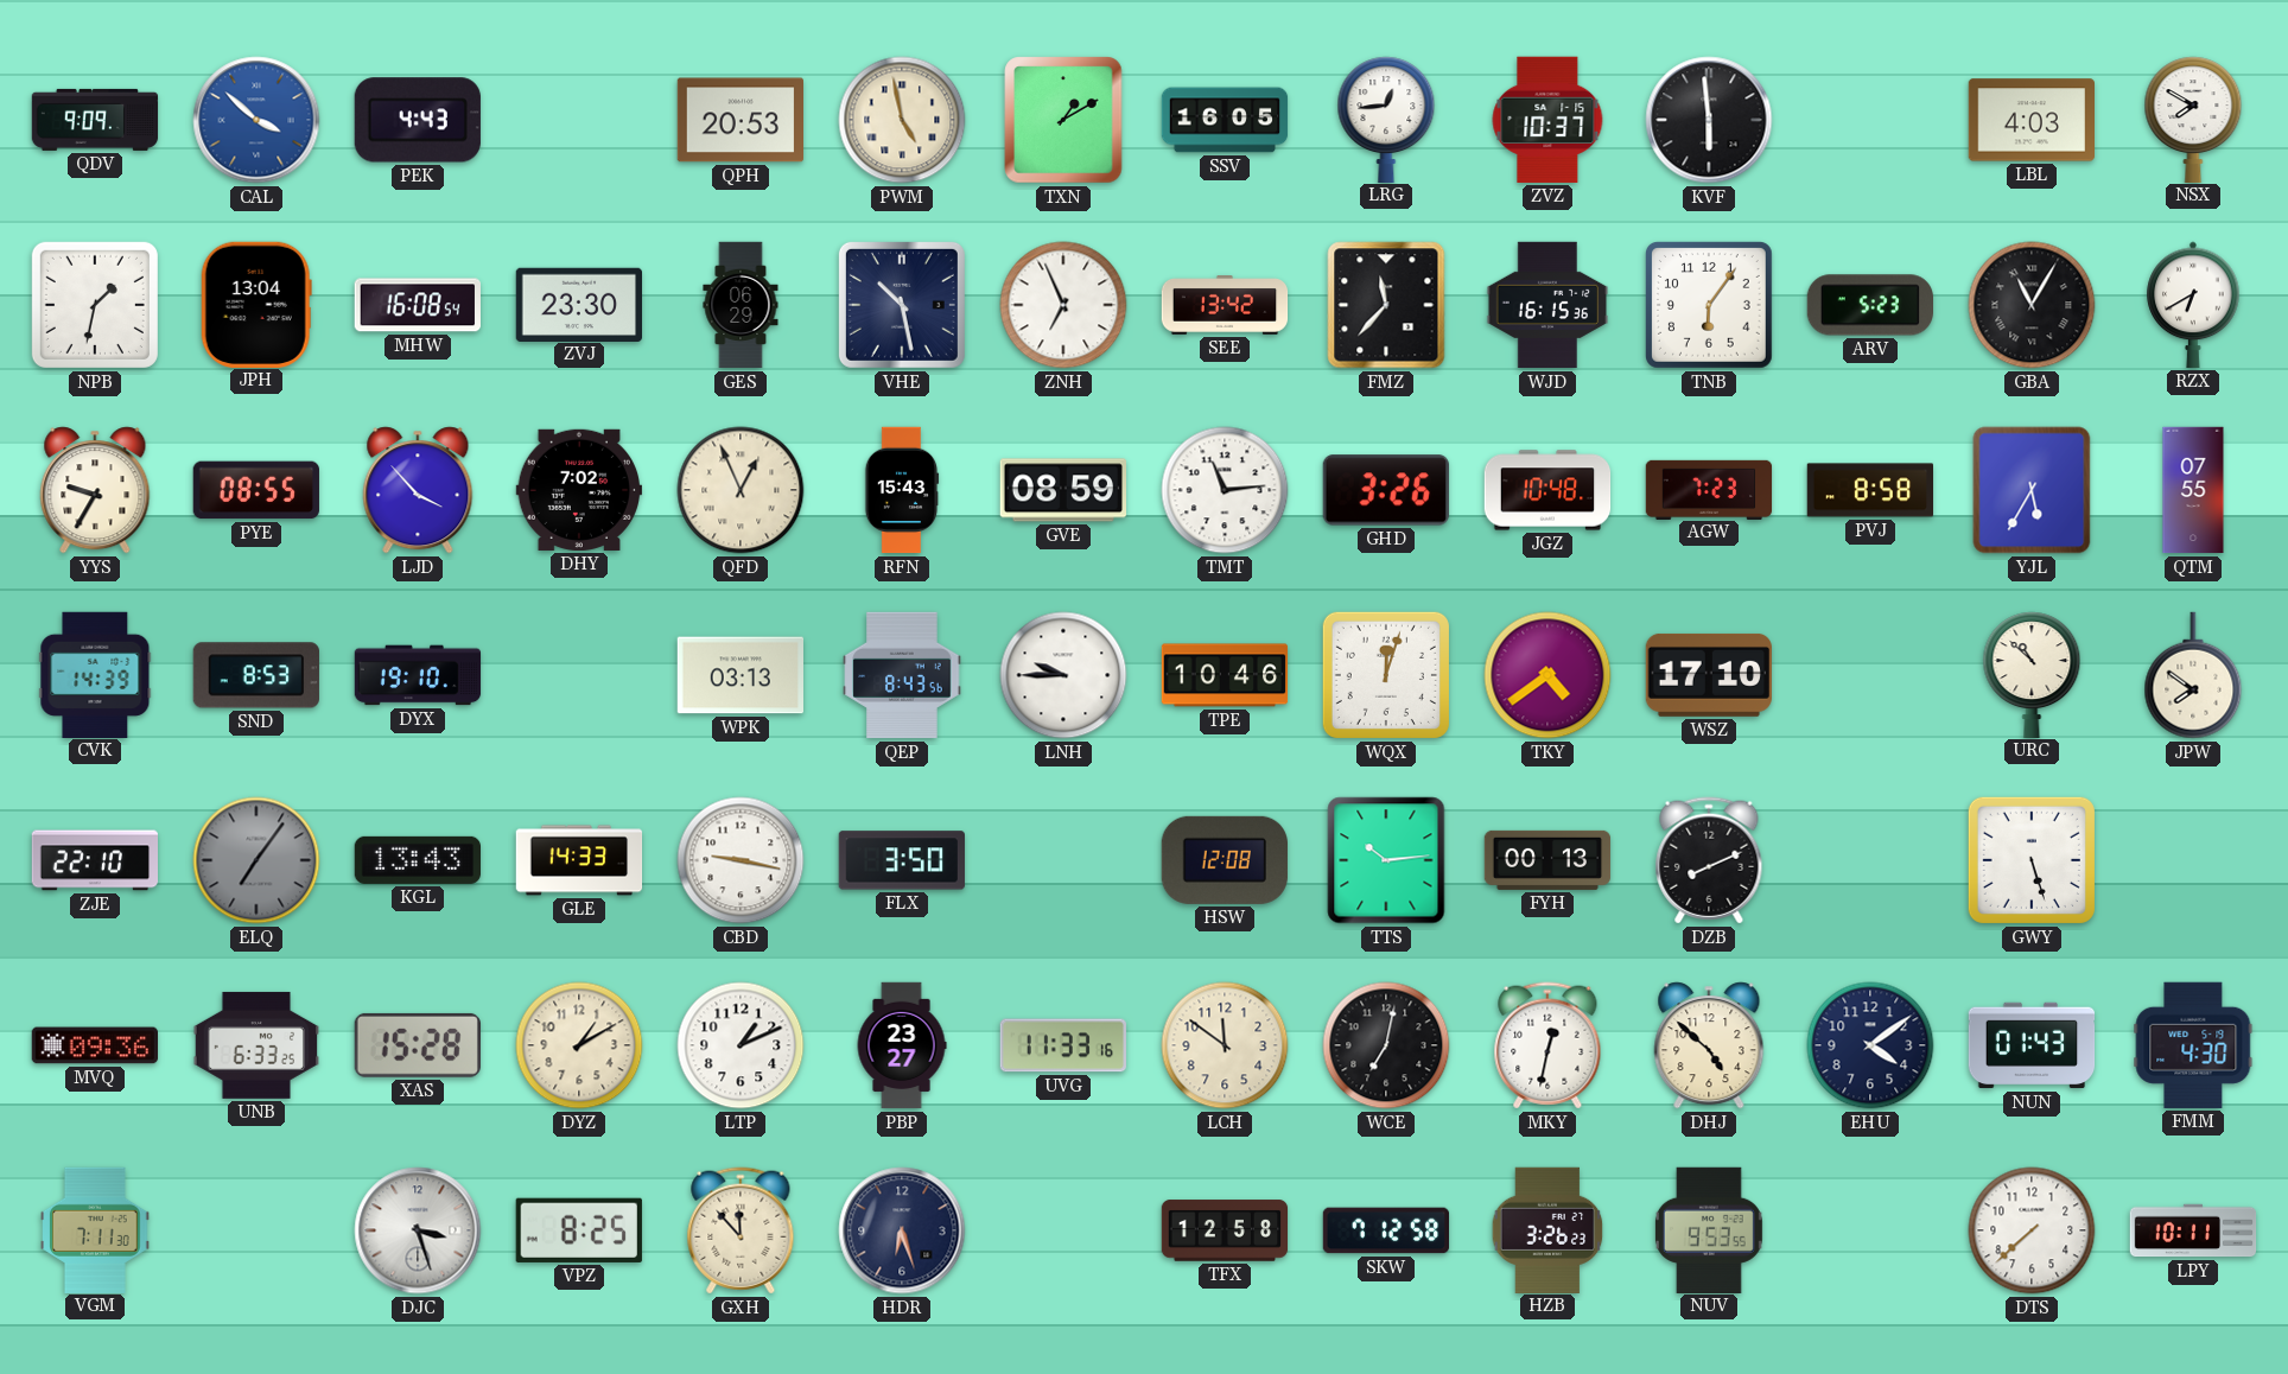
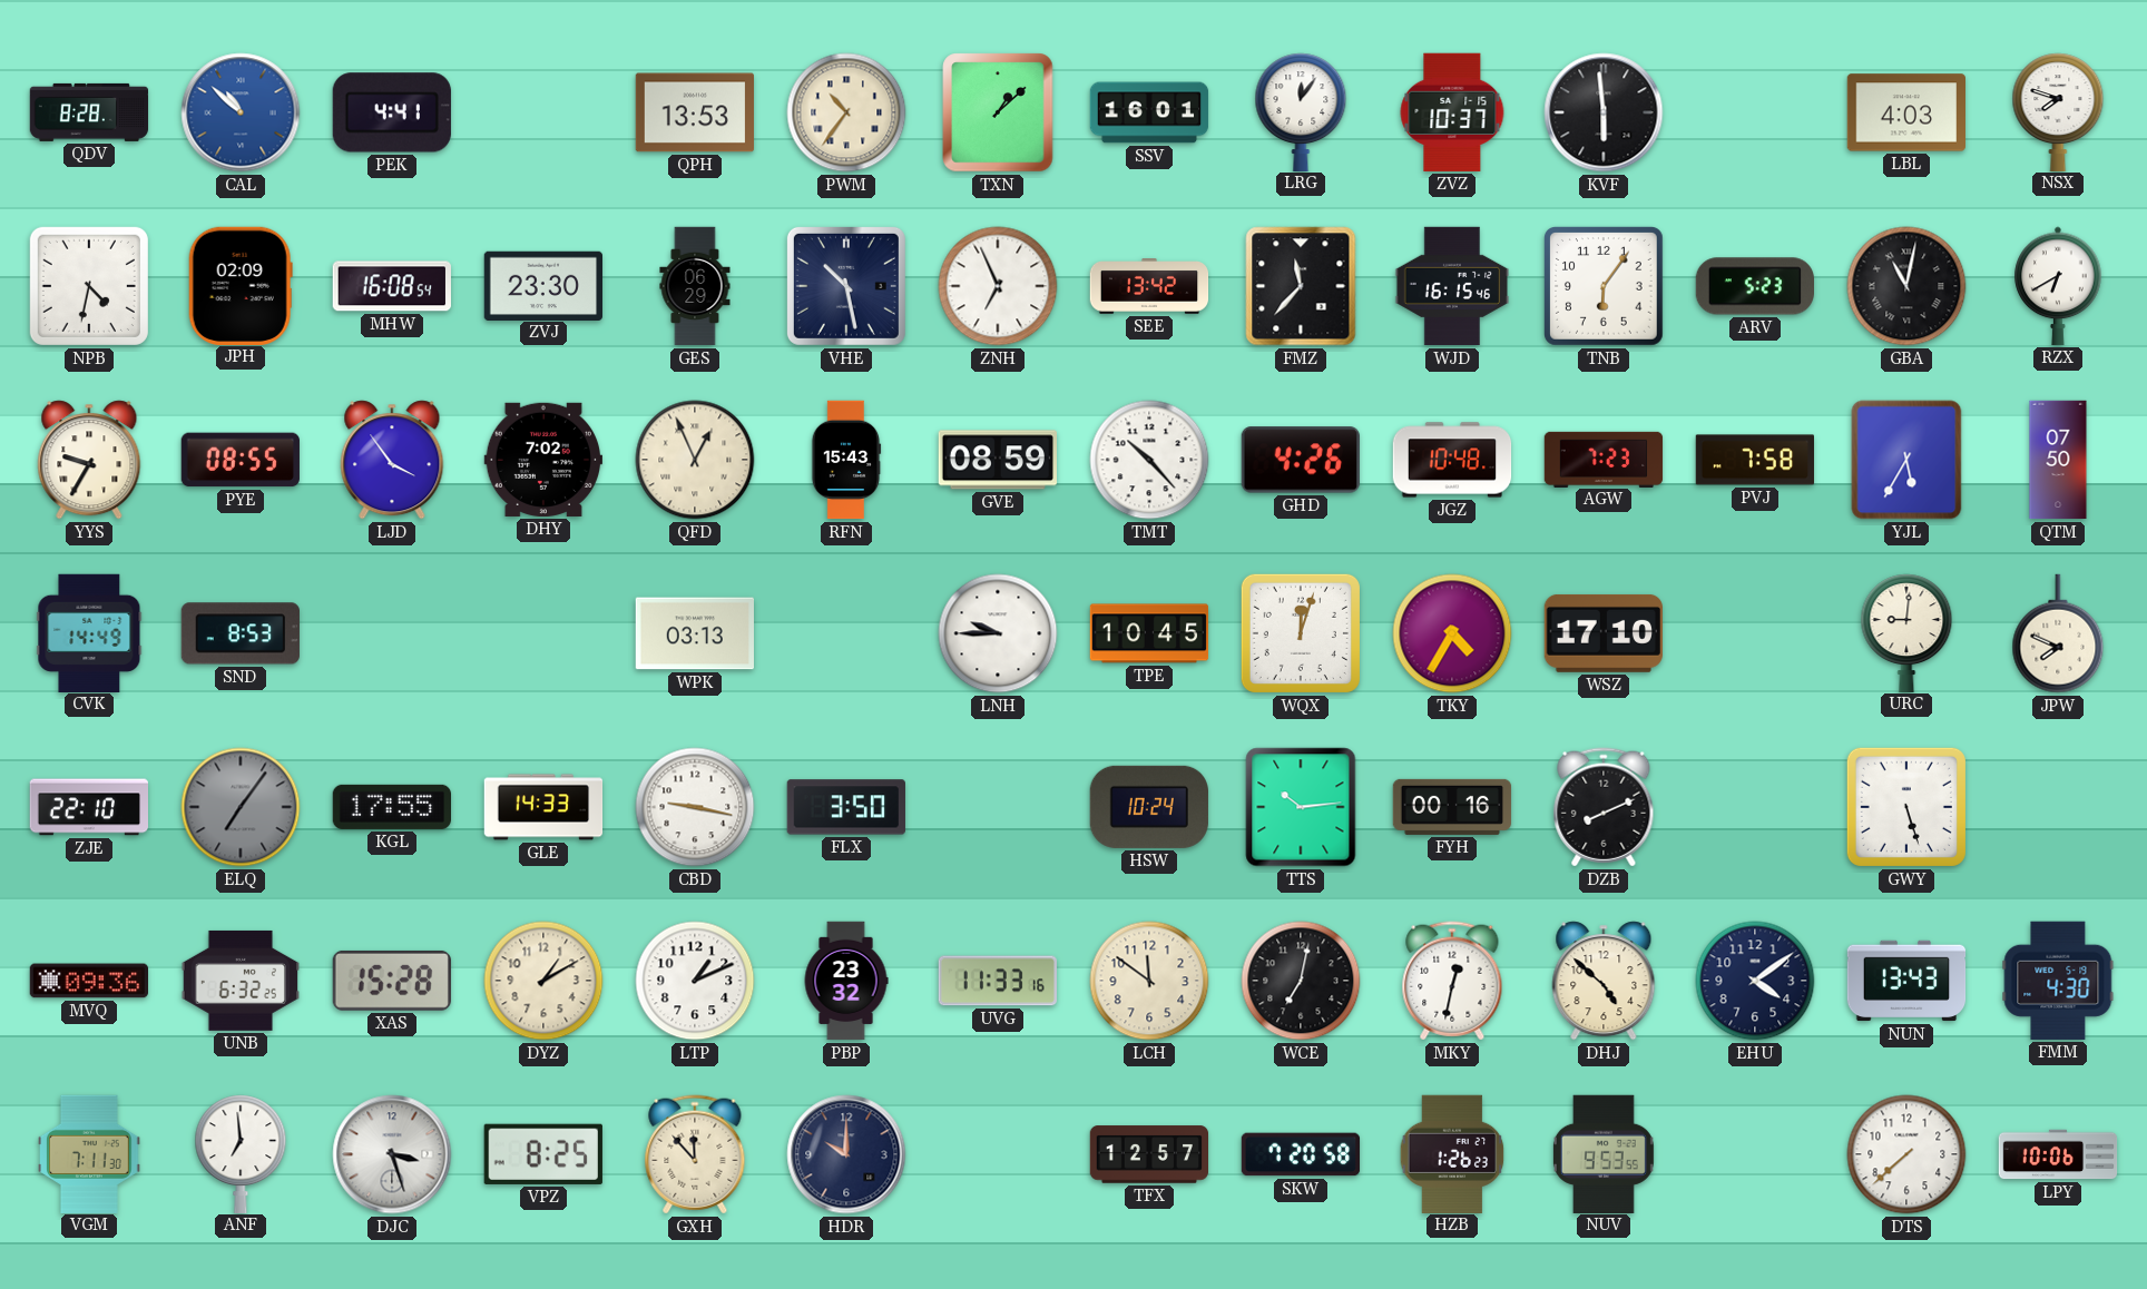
QDV: 9:09 -> 8:28 (89, 112)
CAL: 3:52 -> 10:52 (241, 112)
PEK: 4:43 -> 4:41 (392, 112)
QPH: 20:53 -> 13:53 (695, 112)
PWM: 4:58 -> 10:36 (846, 112)
TXN: 1:10 -> 1:08 (998, 112)
SSV: 16:05 -> 16:01 (1149, 112)
LRG: 12:44 -> 12:06 (1301, 111)
NSX: 7:50 -> 7:48 (2058, 111)
NPB: 1:32 -> 4:32 (89, 286)
JPH: 13:04 -> 02:09 (241, 285)
WJD: 16:15:36 -> 16:15:46 (1452, 286)
GBA: 11:05 -> 11:02 (1906, 286)
LJD: 3:53 -> 3:54 (392, 460)
TMT: 11:14 -> 10:23 (1149, 460)
GHD: 3:26 -> 4:26 (1301, 460)
PVJ: 8:58 -> 7:58 (1754, 460)
QTM: 07:55 -> 07:50 (2058, 460)
CVK: 14:39 -> 14:49 (89, 632)
DYX: 19:10 -> none (418, 675)
QEP: 8:43 -> none (902, 675)
TPE: 10:46 -> 10:45 (1149, 633)
TKY: 4:39 -> 4:35 (1452, 633)
URC: 10:52 -> 9:01 (1906, 632)
JPW: 7:51 -> 7:49 (2058, 633)
KGL: 13:43 -> 17:55 (391, 807)
HSW: 12:08 -> 10:24 (1149, 807)
FYH: 00:13 -> 00:16 (1452, 807)
UNB: 6:33 -> 6:32 (239, 981)
PBP: 23:27 -> 23:32 (846, 981)
NUN: 01:43 -> 13:43 (1906, 981)
ANF: none -> 6:59 (241, 1153)
HDR: 6:27 -> 10:00 (846, 1154)
TFX: 12:58 -> 12:57 (1149, 1154)
SKW: 7:12 -> 7:20 (1301, 1154)
HZB: 3:26 -> 1:26 (1452, 1153)
LPY: 10:11 -> 10:06 (2058, 1154)
